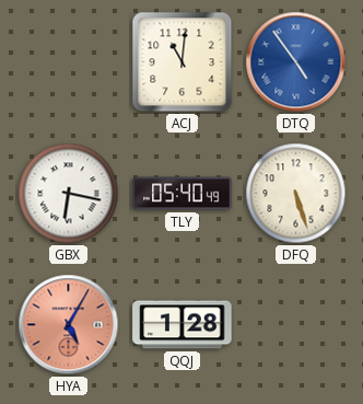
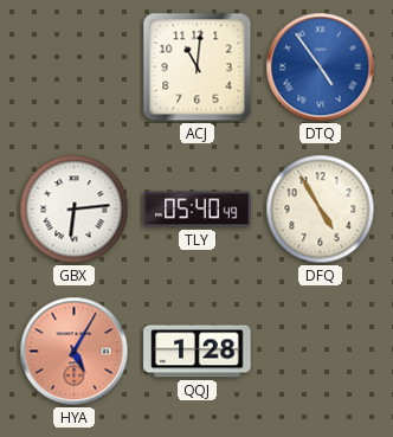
GBX: 6:17 -> 6:14 (75, 210)
DFQ: 5:27 -> 4:55 (321, 210)
